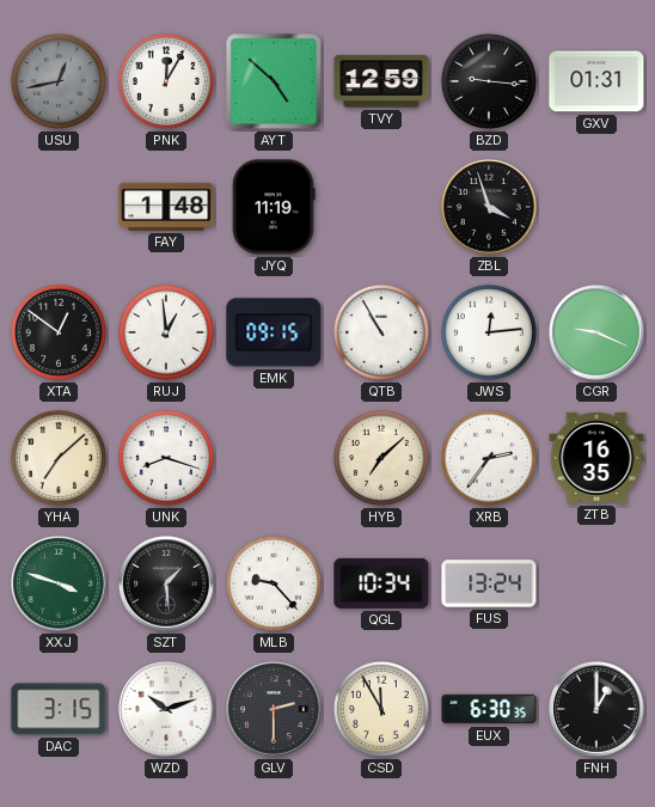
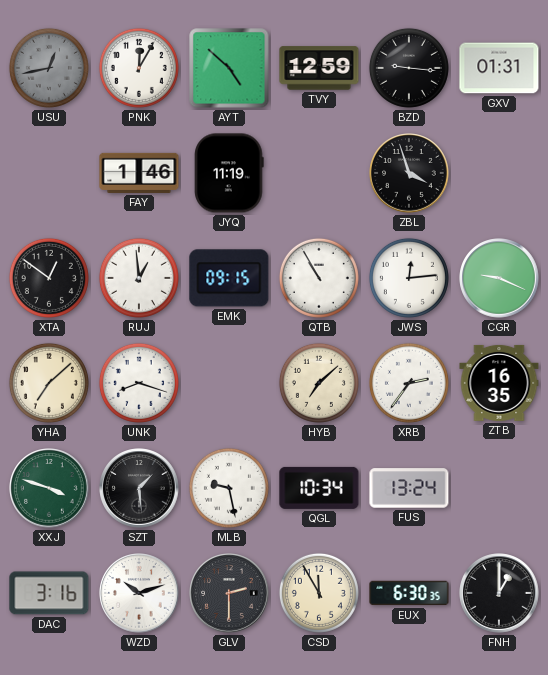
FAY: 1:48 -> 1:46 (139, 173)
MLB: 9:23 -> 9:28 (229, 488)
DAC: 3:15 -> 3:16 (49, 593)
